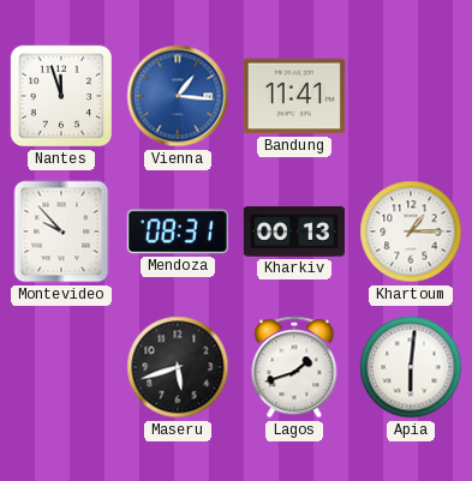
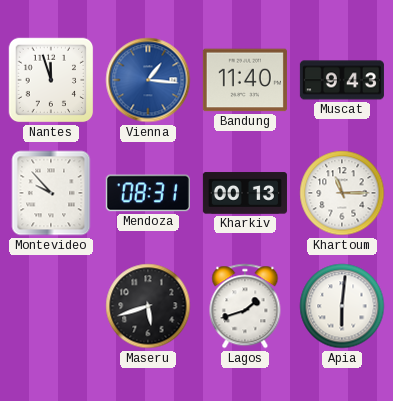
Bandung: 11:41 -> 11:40 (245, 80)
Muscat: none -> 9:43 (342, 80)
Khartoum: 1:15 -> 11:15 (342, 193)
